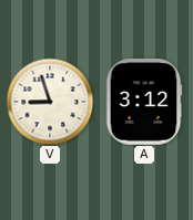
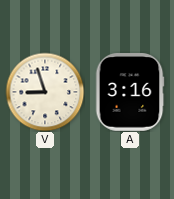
A: 3:12 -> 3:16 (130, 93)
